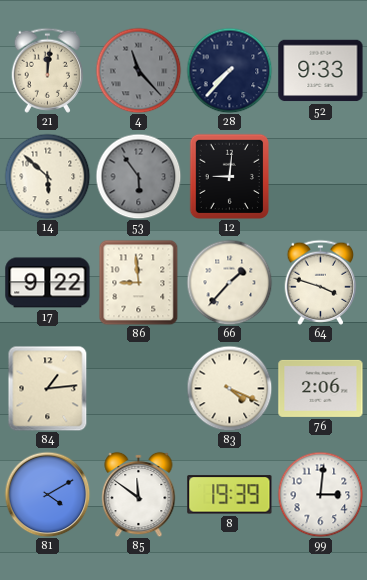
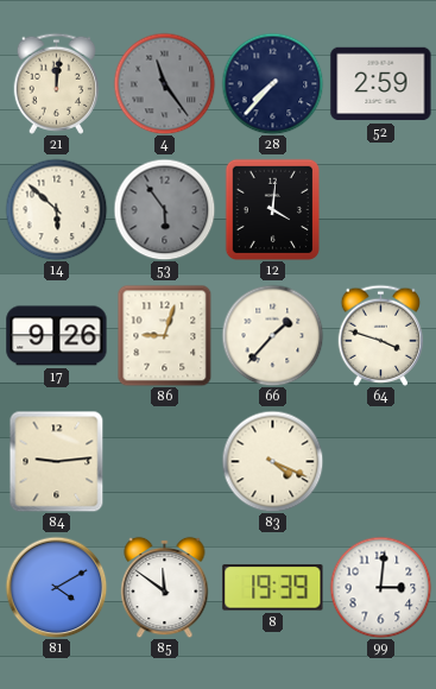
4: 11:23 -> 11:24 (164, 83)
52: 9:33 -> 2:59 (381, 84)
12: 9:01 -> 4:01 (272, 209)
17: 9:22 -> 9:26 (57, 336)
86: 8:59 -> 9:03 (165, 335)
84: 1:14 -> 9:14 (57, 461)
76: 2:06 -> none (321, 388)
